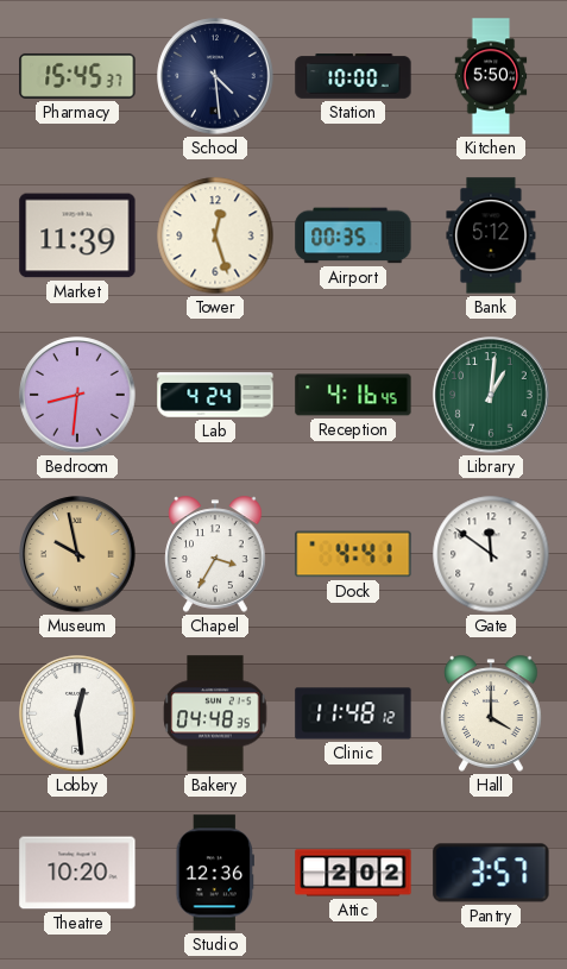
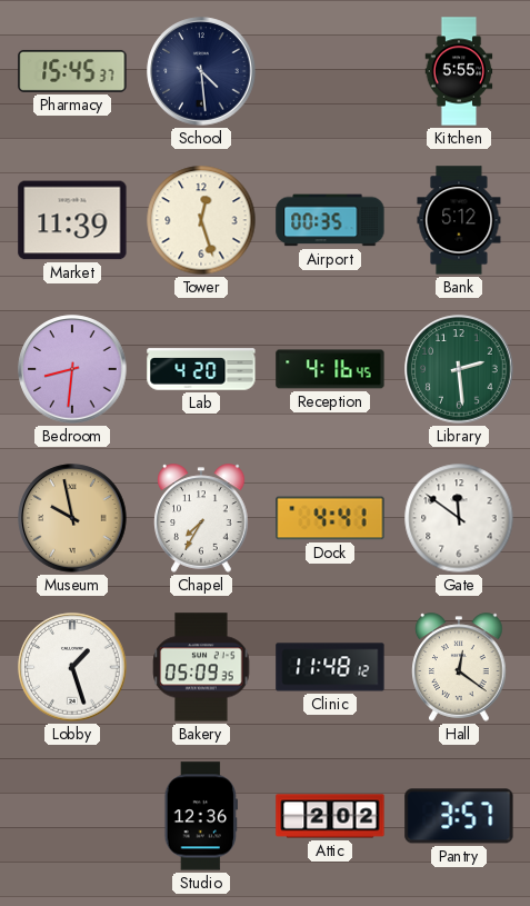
Station: 10:00 -> none (353, 76)
Kitchen: 5:50 -> 5:55 (459, 71)
Lab: 4:24 -> 4:20 (201, 369)
Library: 1:01 -> 2:29 (459, 369)
Chapel: 3:35 -> 7:35 (201, 518)
Lobby: 12:29 -> 1:27 (72, 667)
Bakery: 04:48 -> 05:09 (201, 667)
Hall: 4:00 -> 12:21 (459, 667)
Theatre: 10:20 -> none (77, 873)
